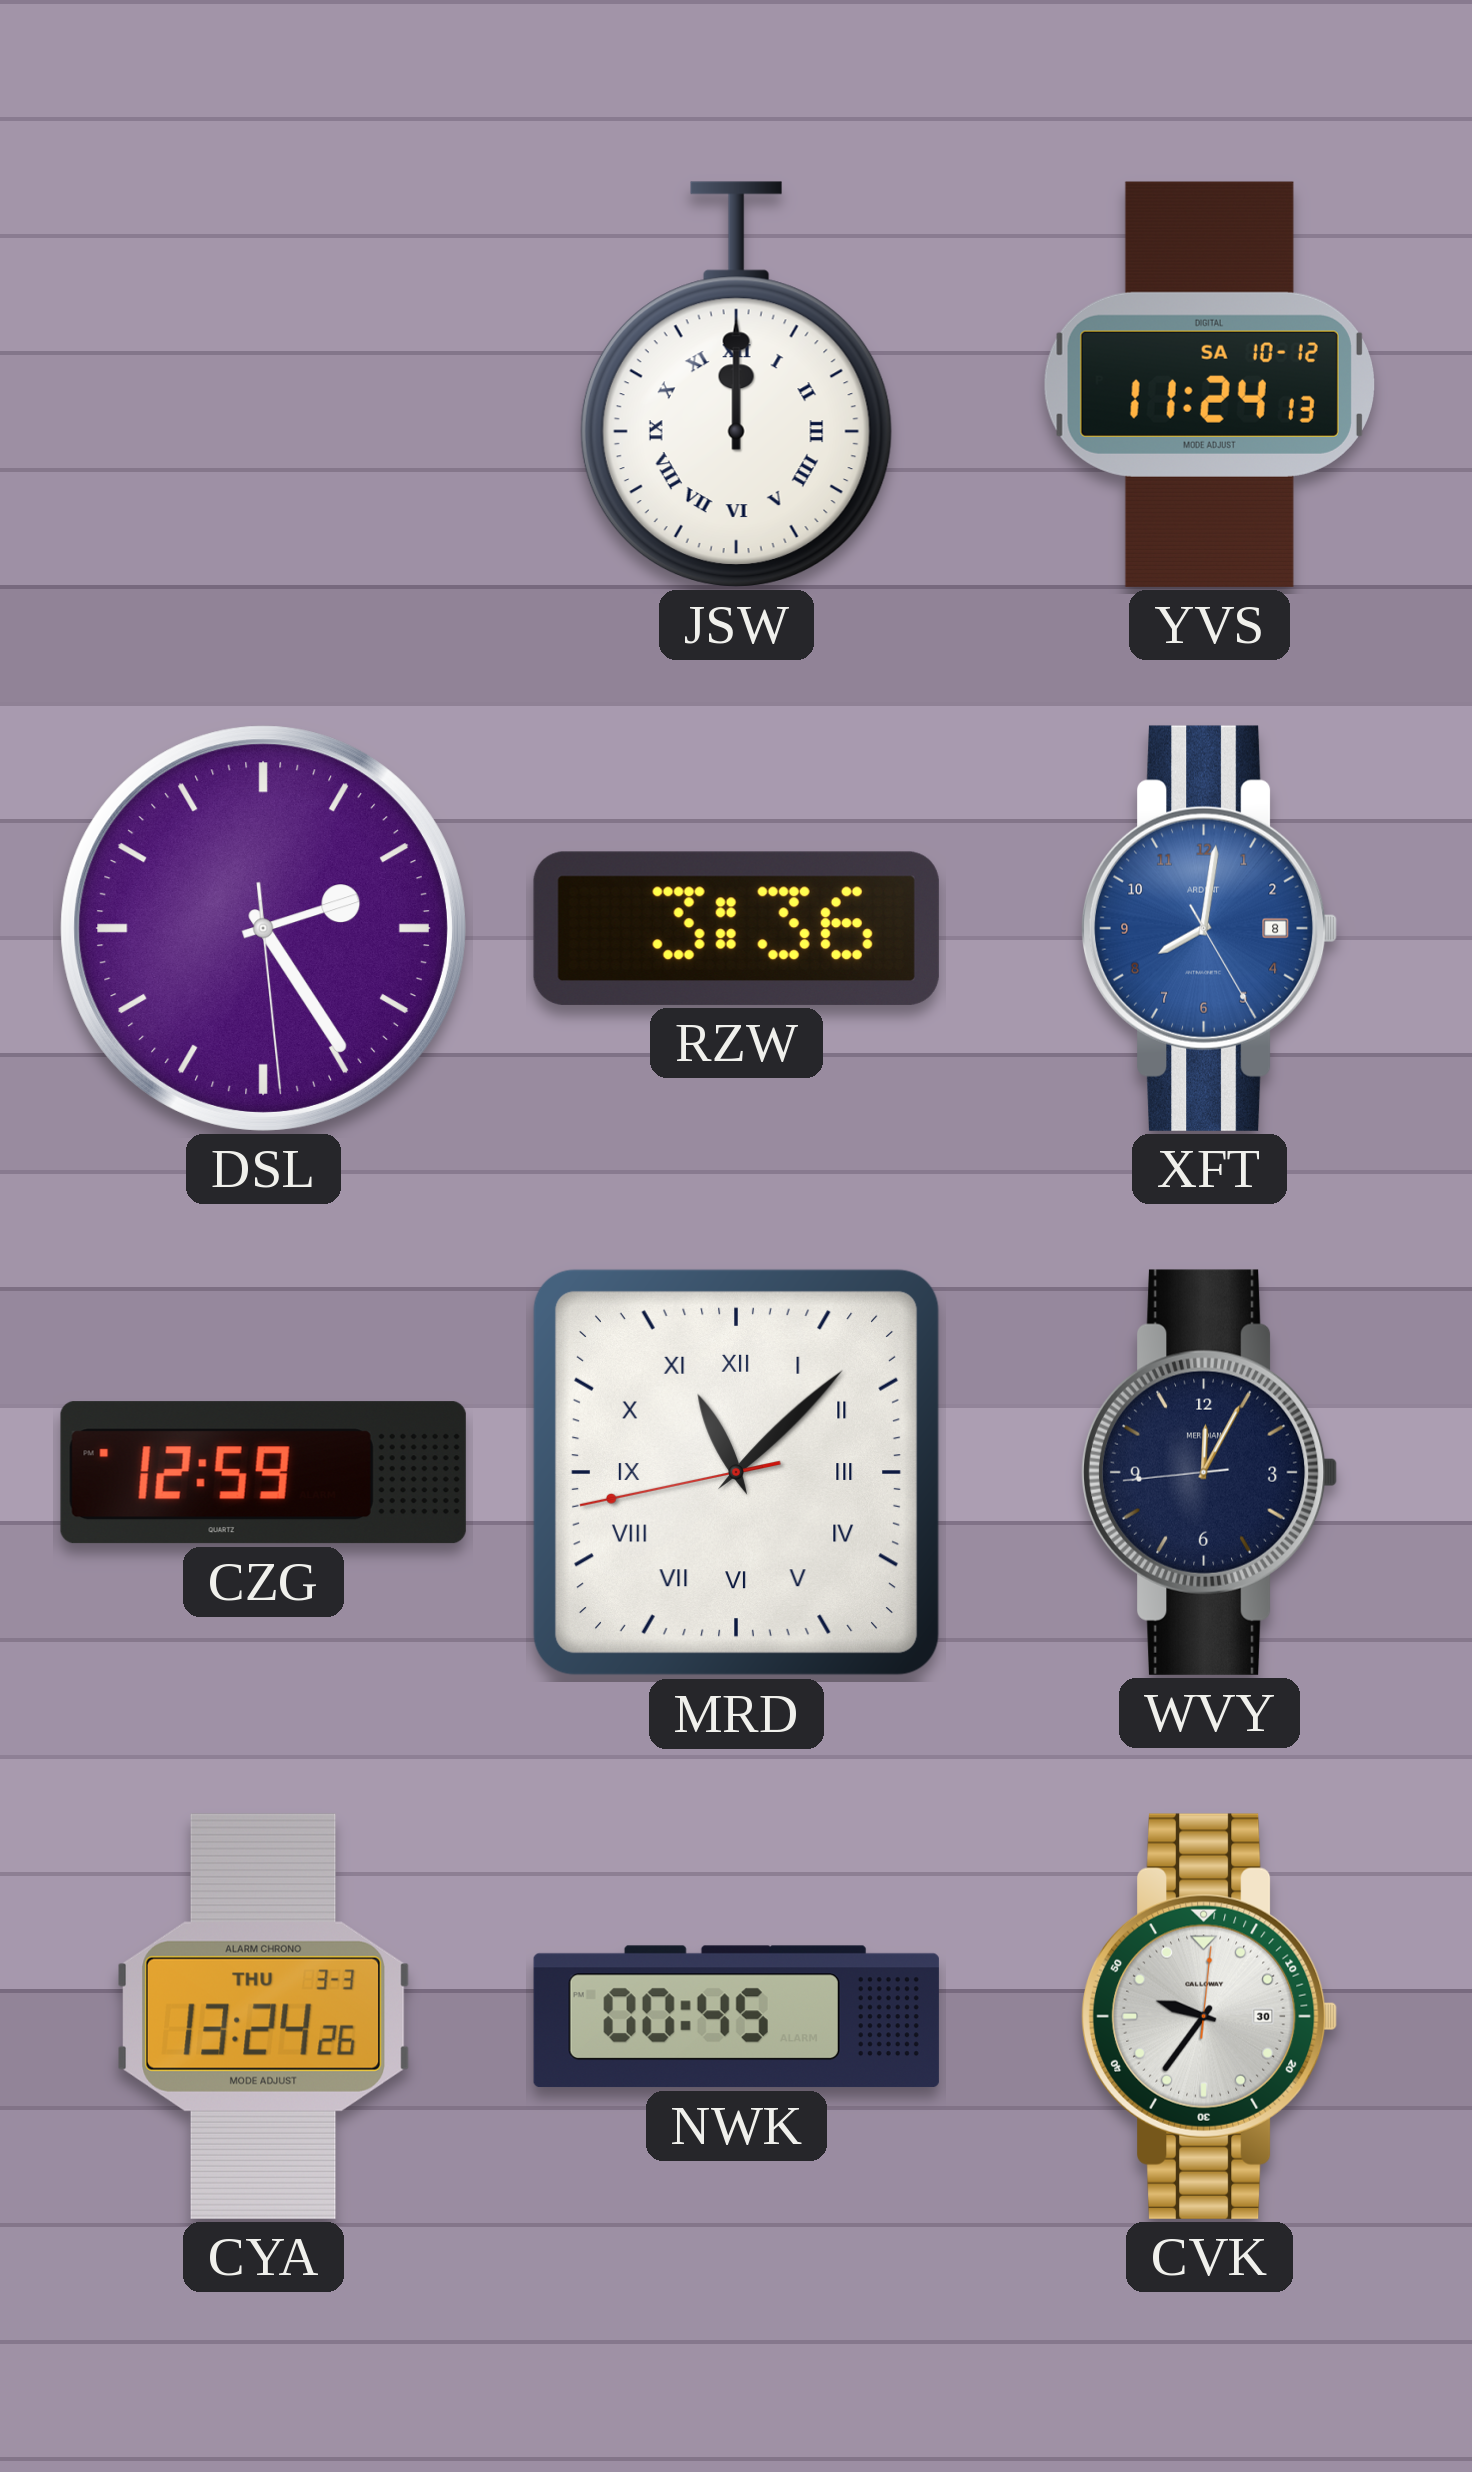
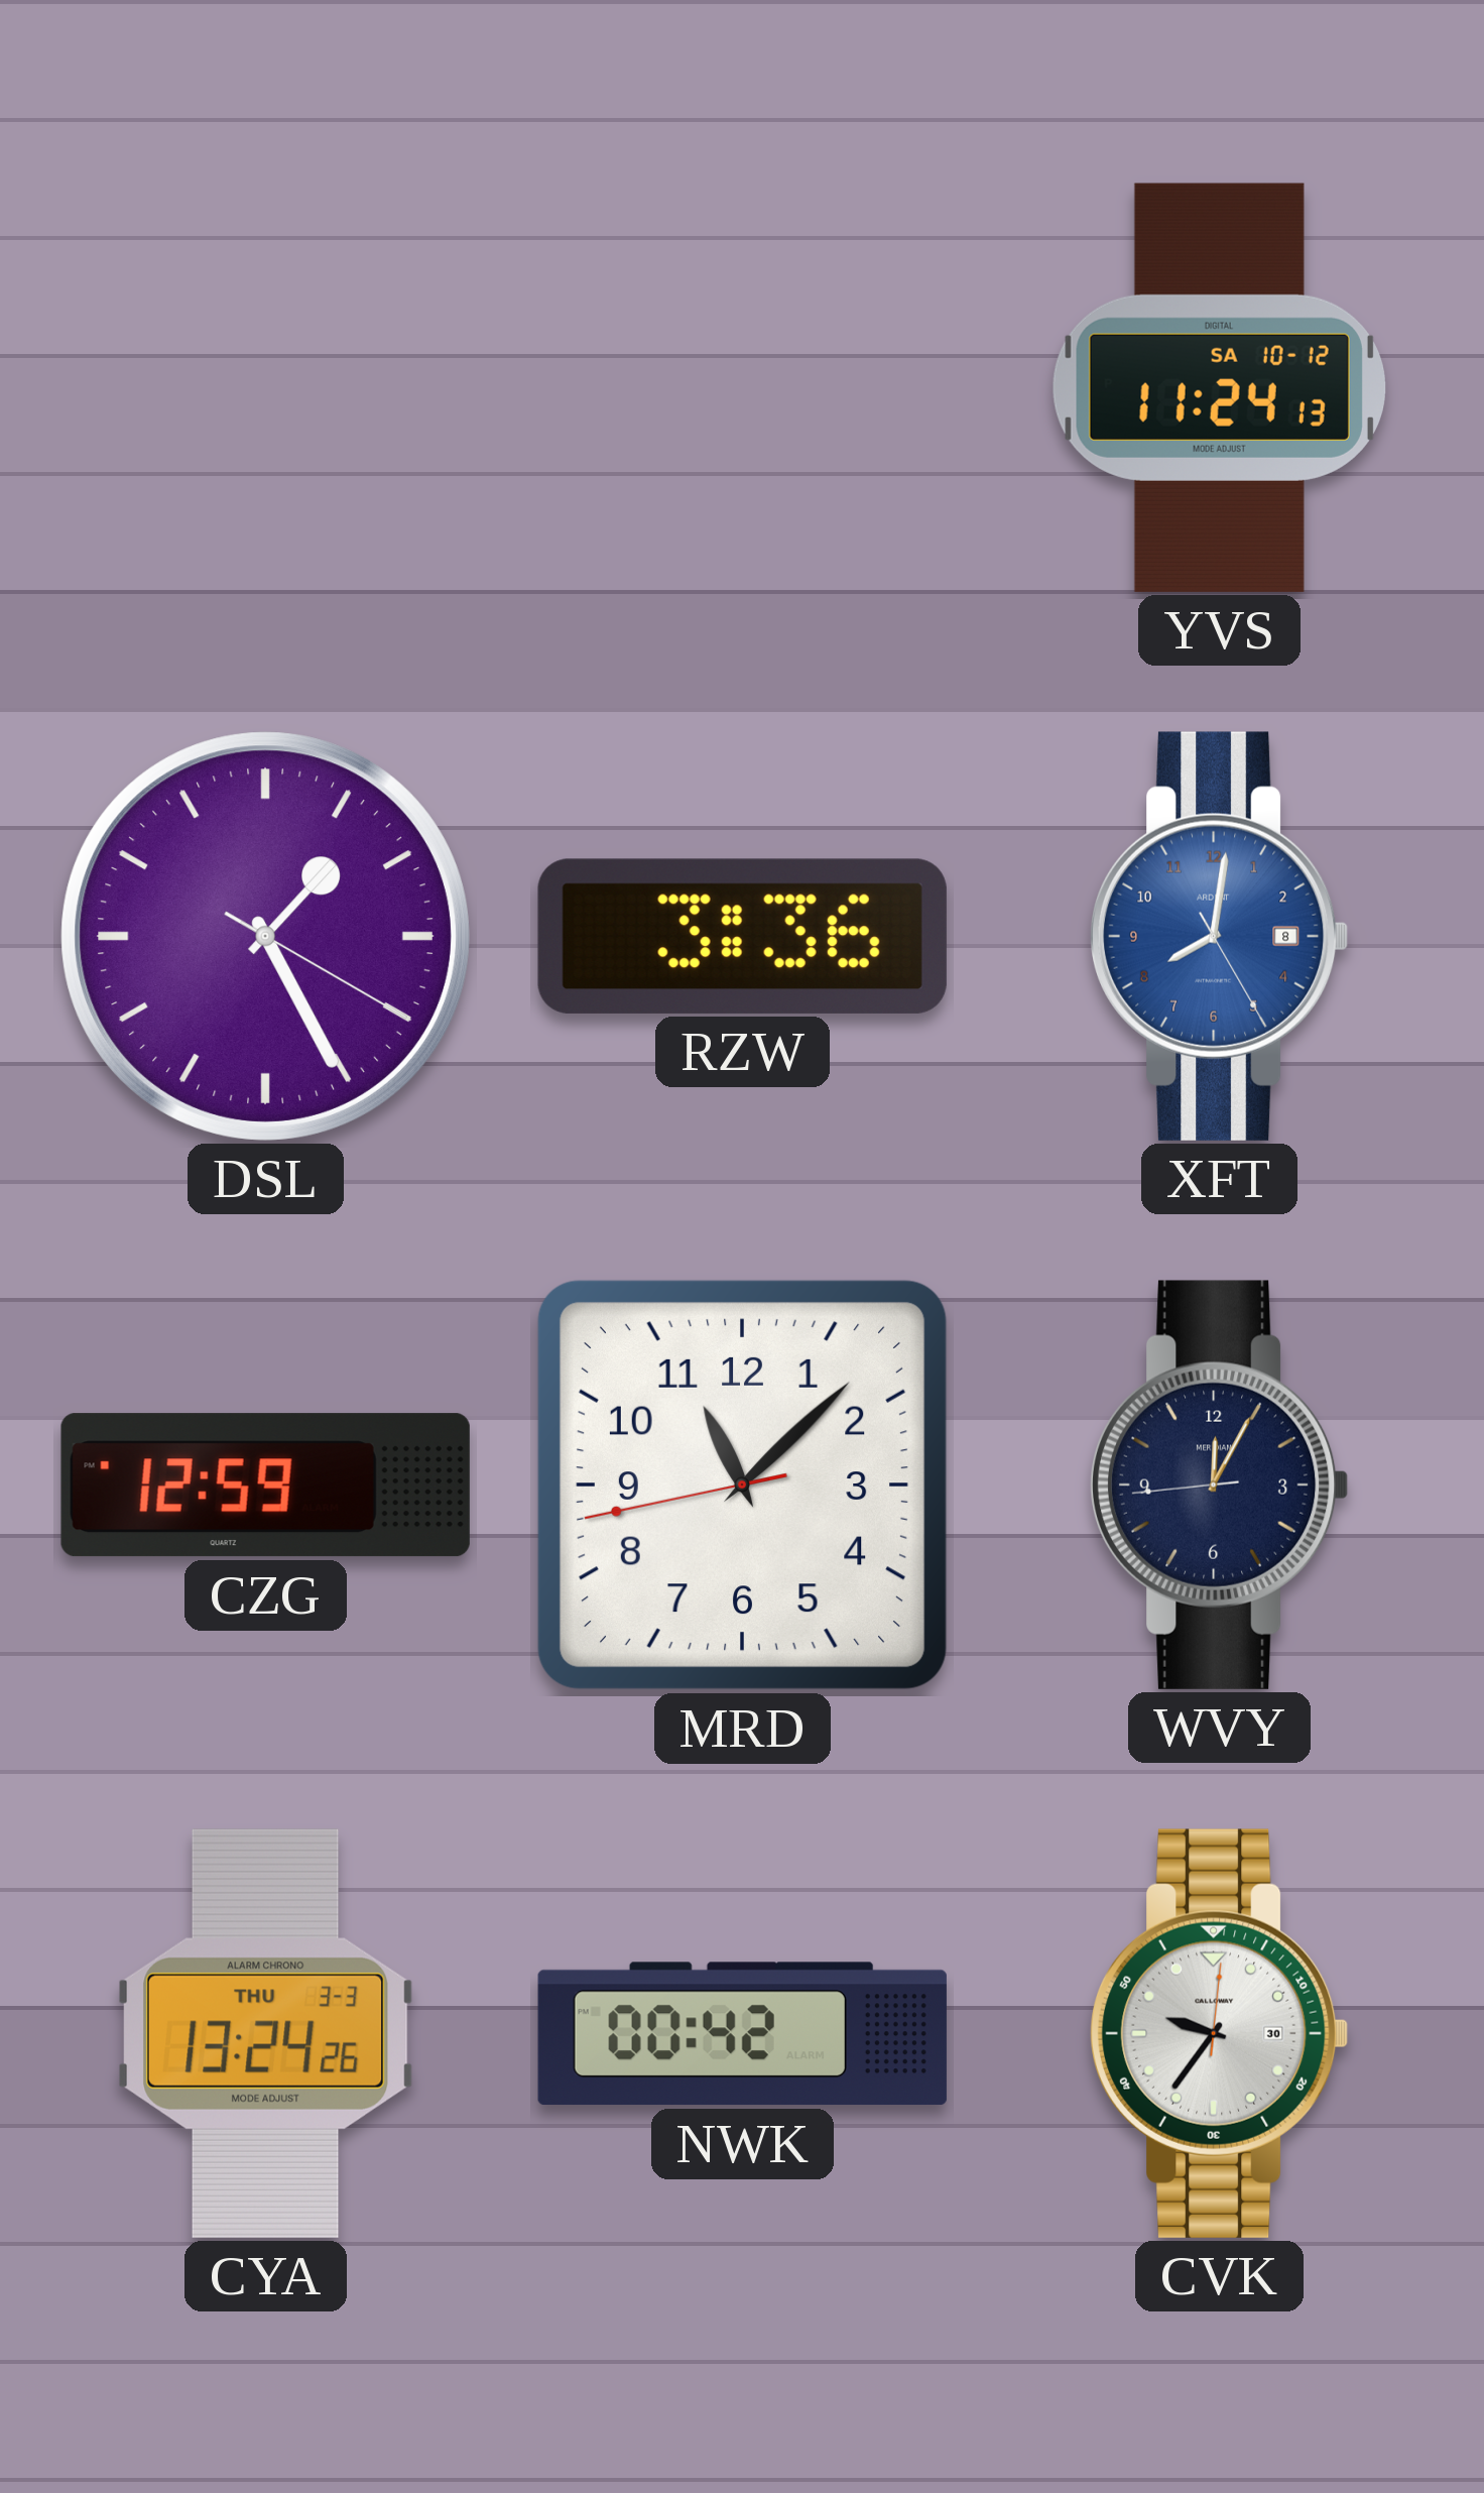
JSW: 12:00 -> none (736, 384)
DSL: 2:24 -> 1:25 (265, 936)
MRD numerals: Roman -> Arabic (742, 1485)
NWK: 00:45 -> 00:42 (742, 2034)
